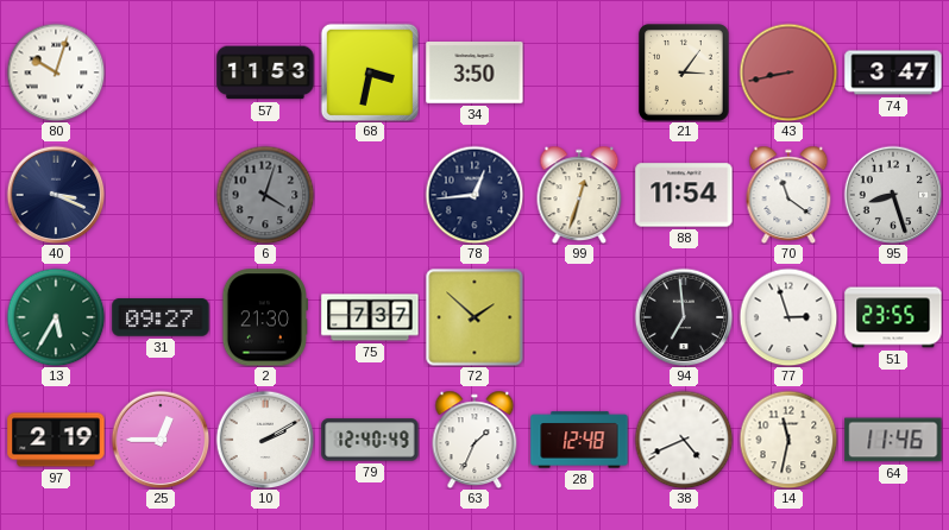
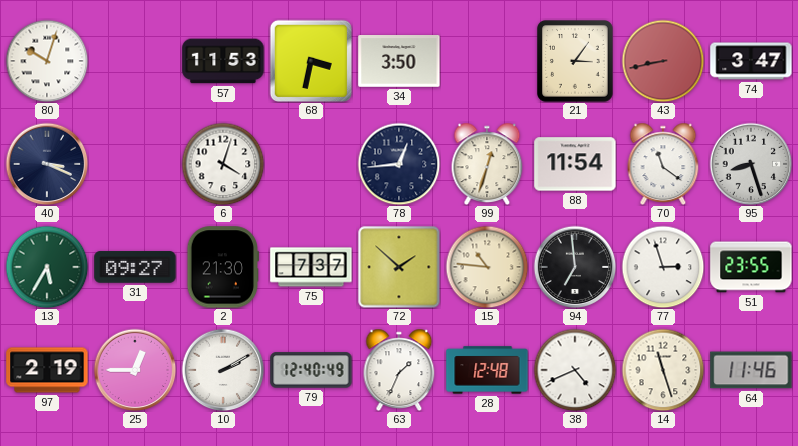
6 dial: grey -> white (223, 164)
15: none -> 10:46 (487, 267)
14: 11:32 -> 11:27 (663, 370)
